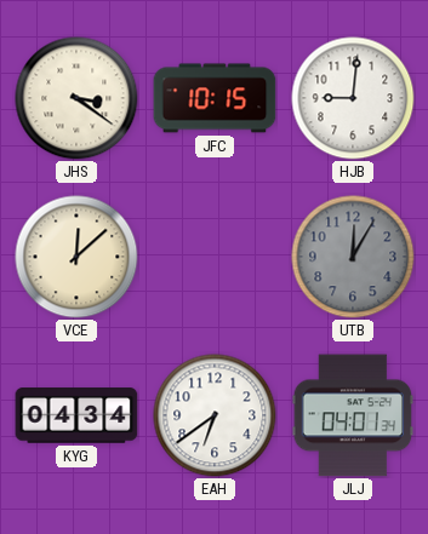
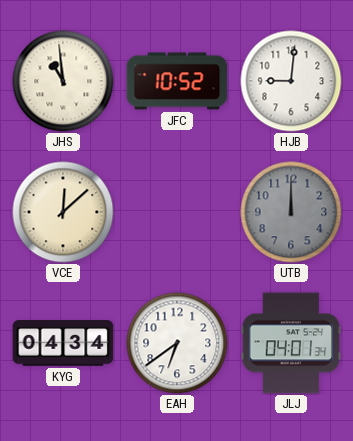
JHS: 3:21 -> 10:59 (63, 81)
JFC: 10:15 -> 10:52 (177, 81)
UTB: 12:05 -> 12:00 (291, 212)
